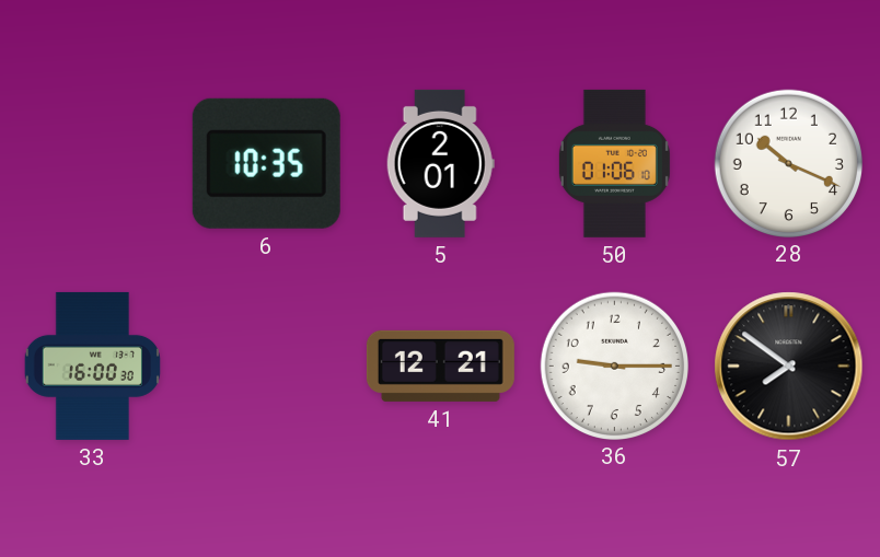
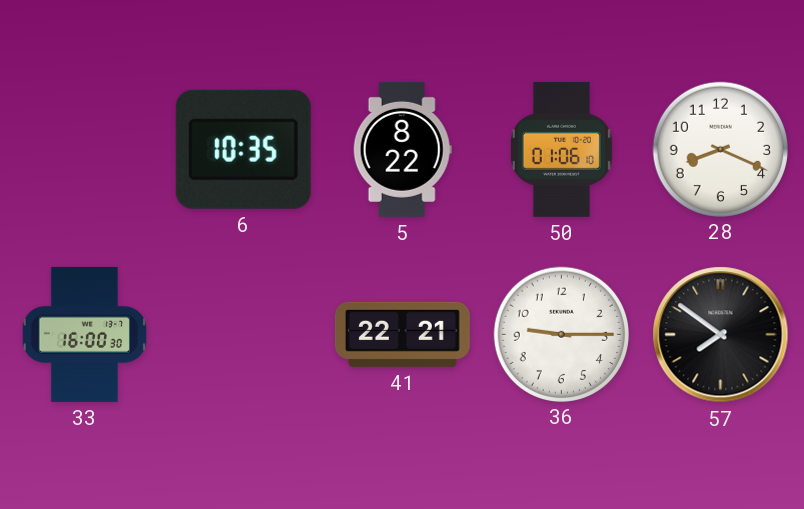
5: 2:01 -> 8:22 (402, 149)
28: 10:19 -> 8:19 (720, 149)
41: 12:21 -> 22:21 (402, 334)
